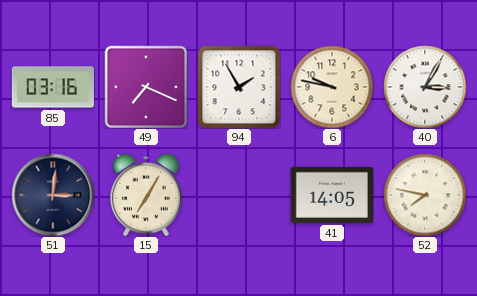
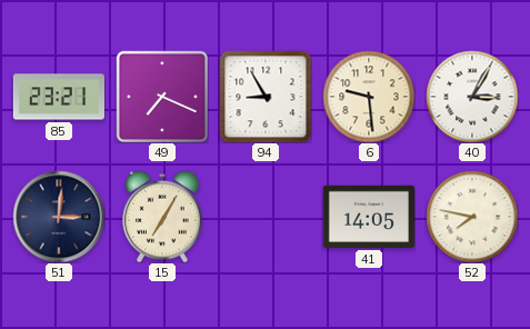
85: 03:16 -> 23:21 (58, 97)
94: 1:55 -> 8:55 (266, 97)
6: 9:47 -> 9:29 (369, 97)
